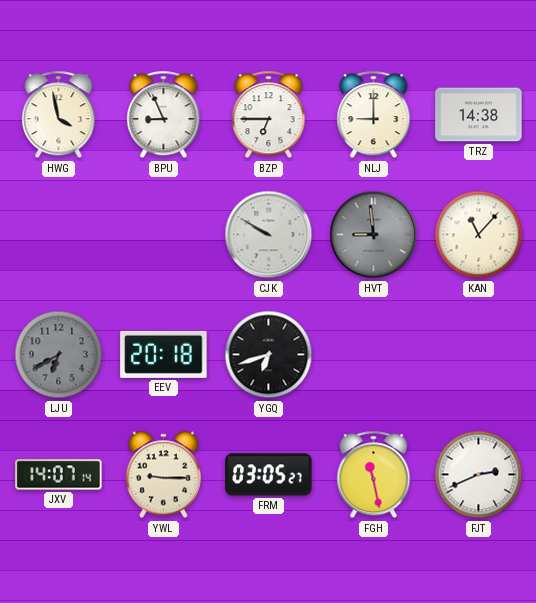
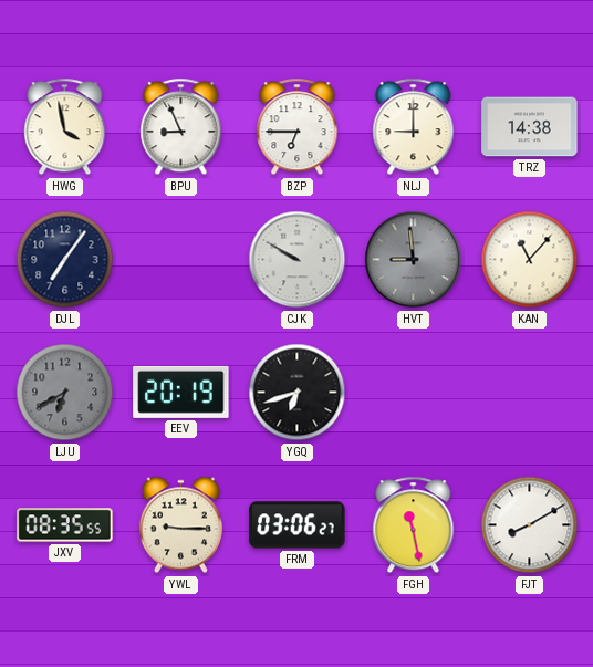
DJL: none -> 7:06 (65, 260)
EEV: 20:18 -> 20:19 (181, 392)
JXV: 14:07 -> 08:35 (65, 525)
FRM: 03:05 -> 03:06 (298, 525)
FJT: 2:41 -> 8:10 (530, 525)
